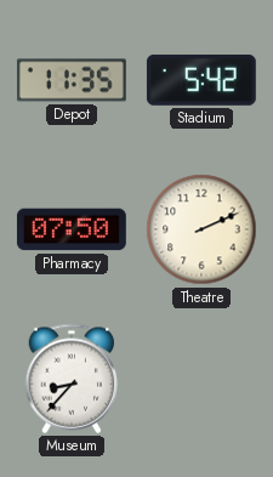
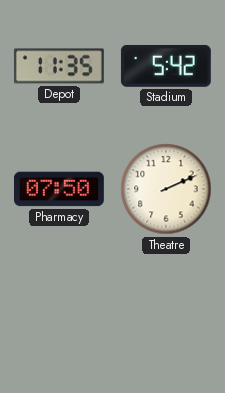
Museum: 8:37 -> none (72, 379)
